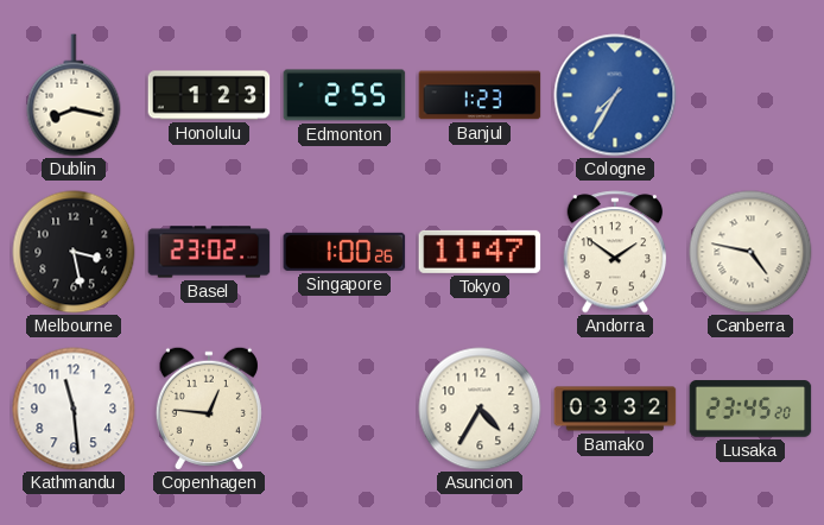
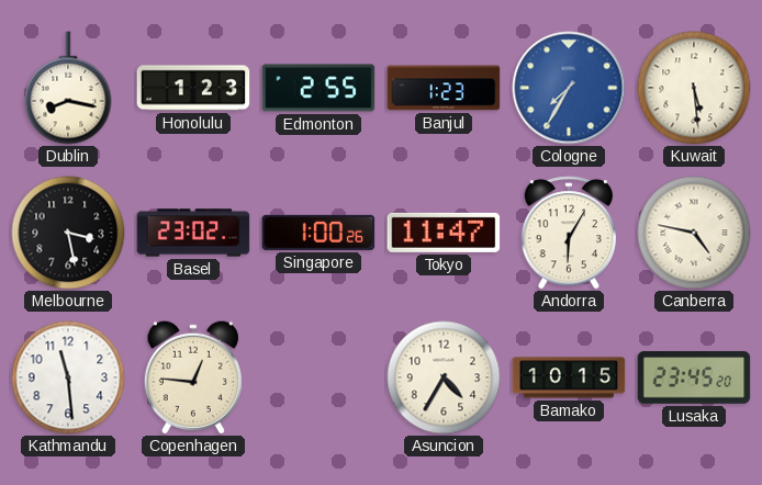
Kuwait: none -> 5:29 (694, 88)
Andorra: 1:51 -> 6:05 (569, 233)
Bamako: 03:32 -> 10:15 (569, 377)
